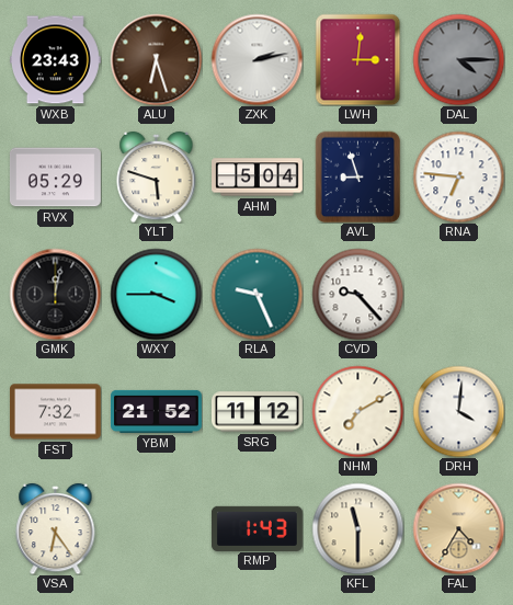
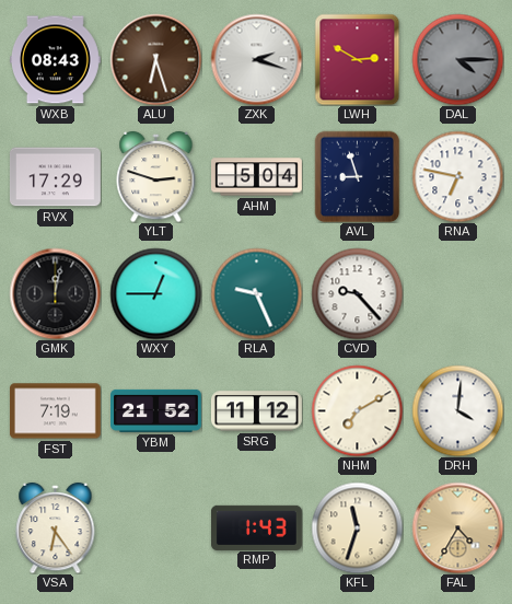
WXB: 23:43 -> 08:43 (55, 60)
ZXK: 2:13 -> 2:18 (256, 59)
LWH: 3:01 -> 2:50 (358, 59)
RVX: 05:29 -> 17:29 (55, 177)
YLT: 5:48 -> 2:48 (156, 176)
RNA: 6:46 -> 6:47 (457, 176)
WXY: 3:45 -> 12:45 (155, 293)
FST: 7:32 -> 7:19 (55, 411)
KFL: 11:30 -> 11:33 (357, 527)
